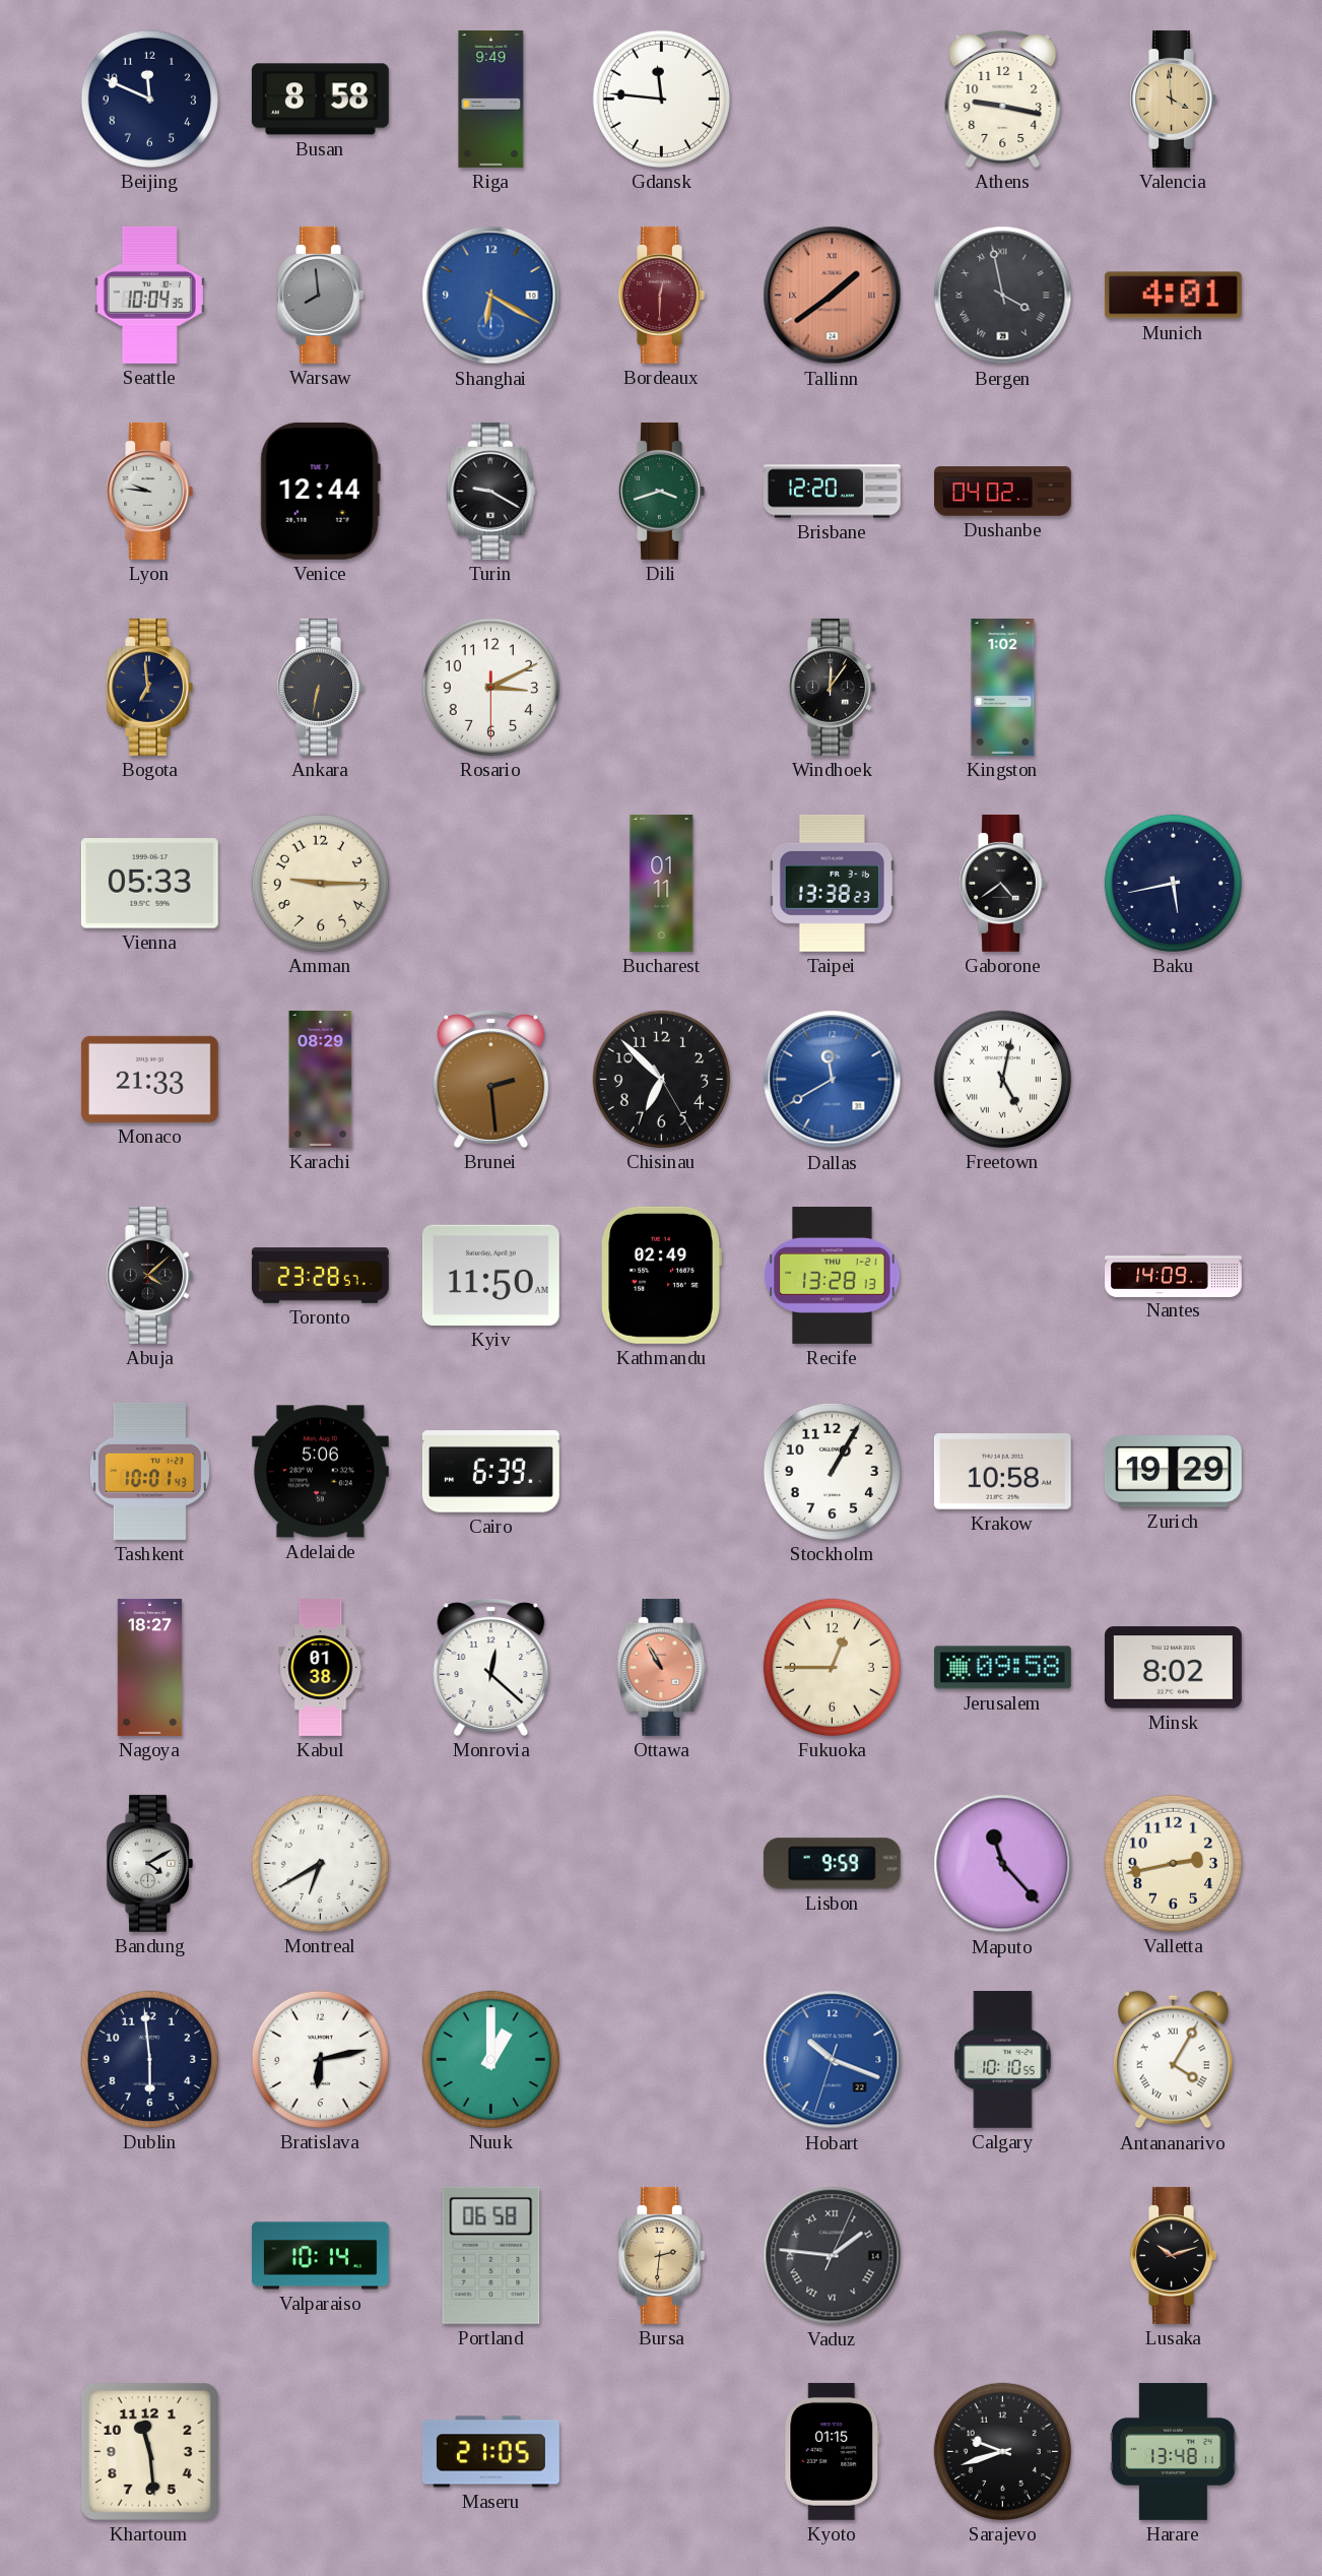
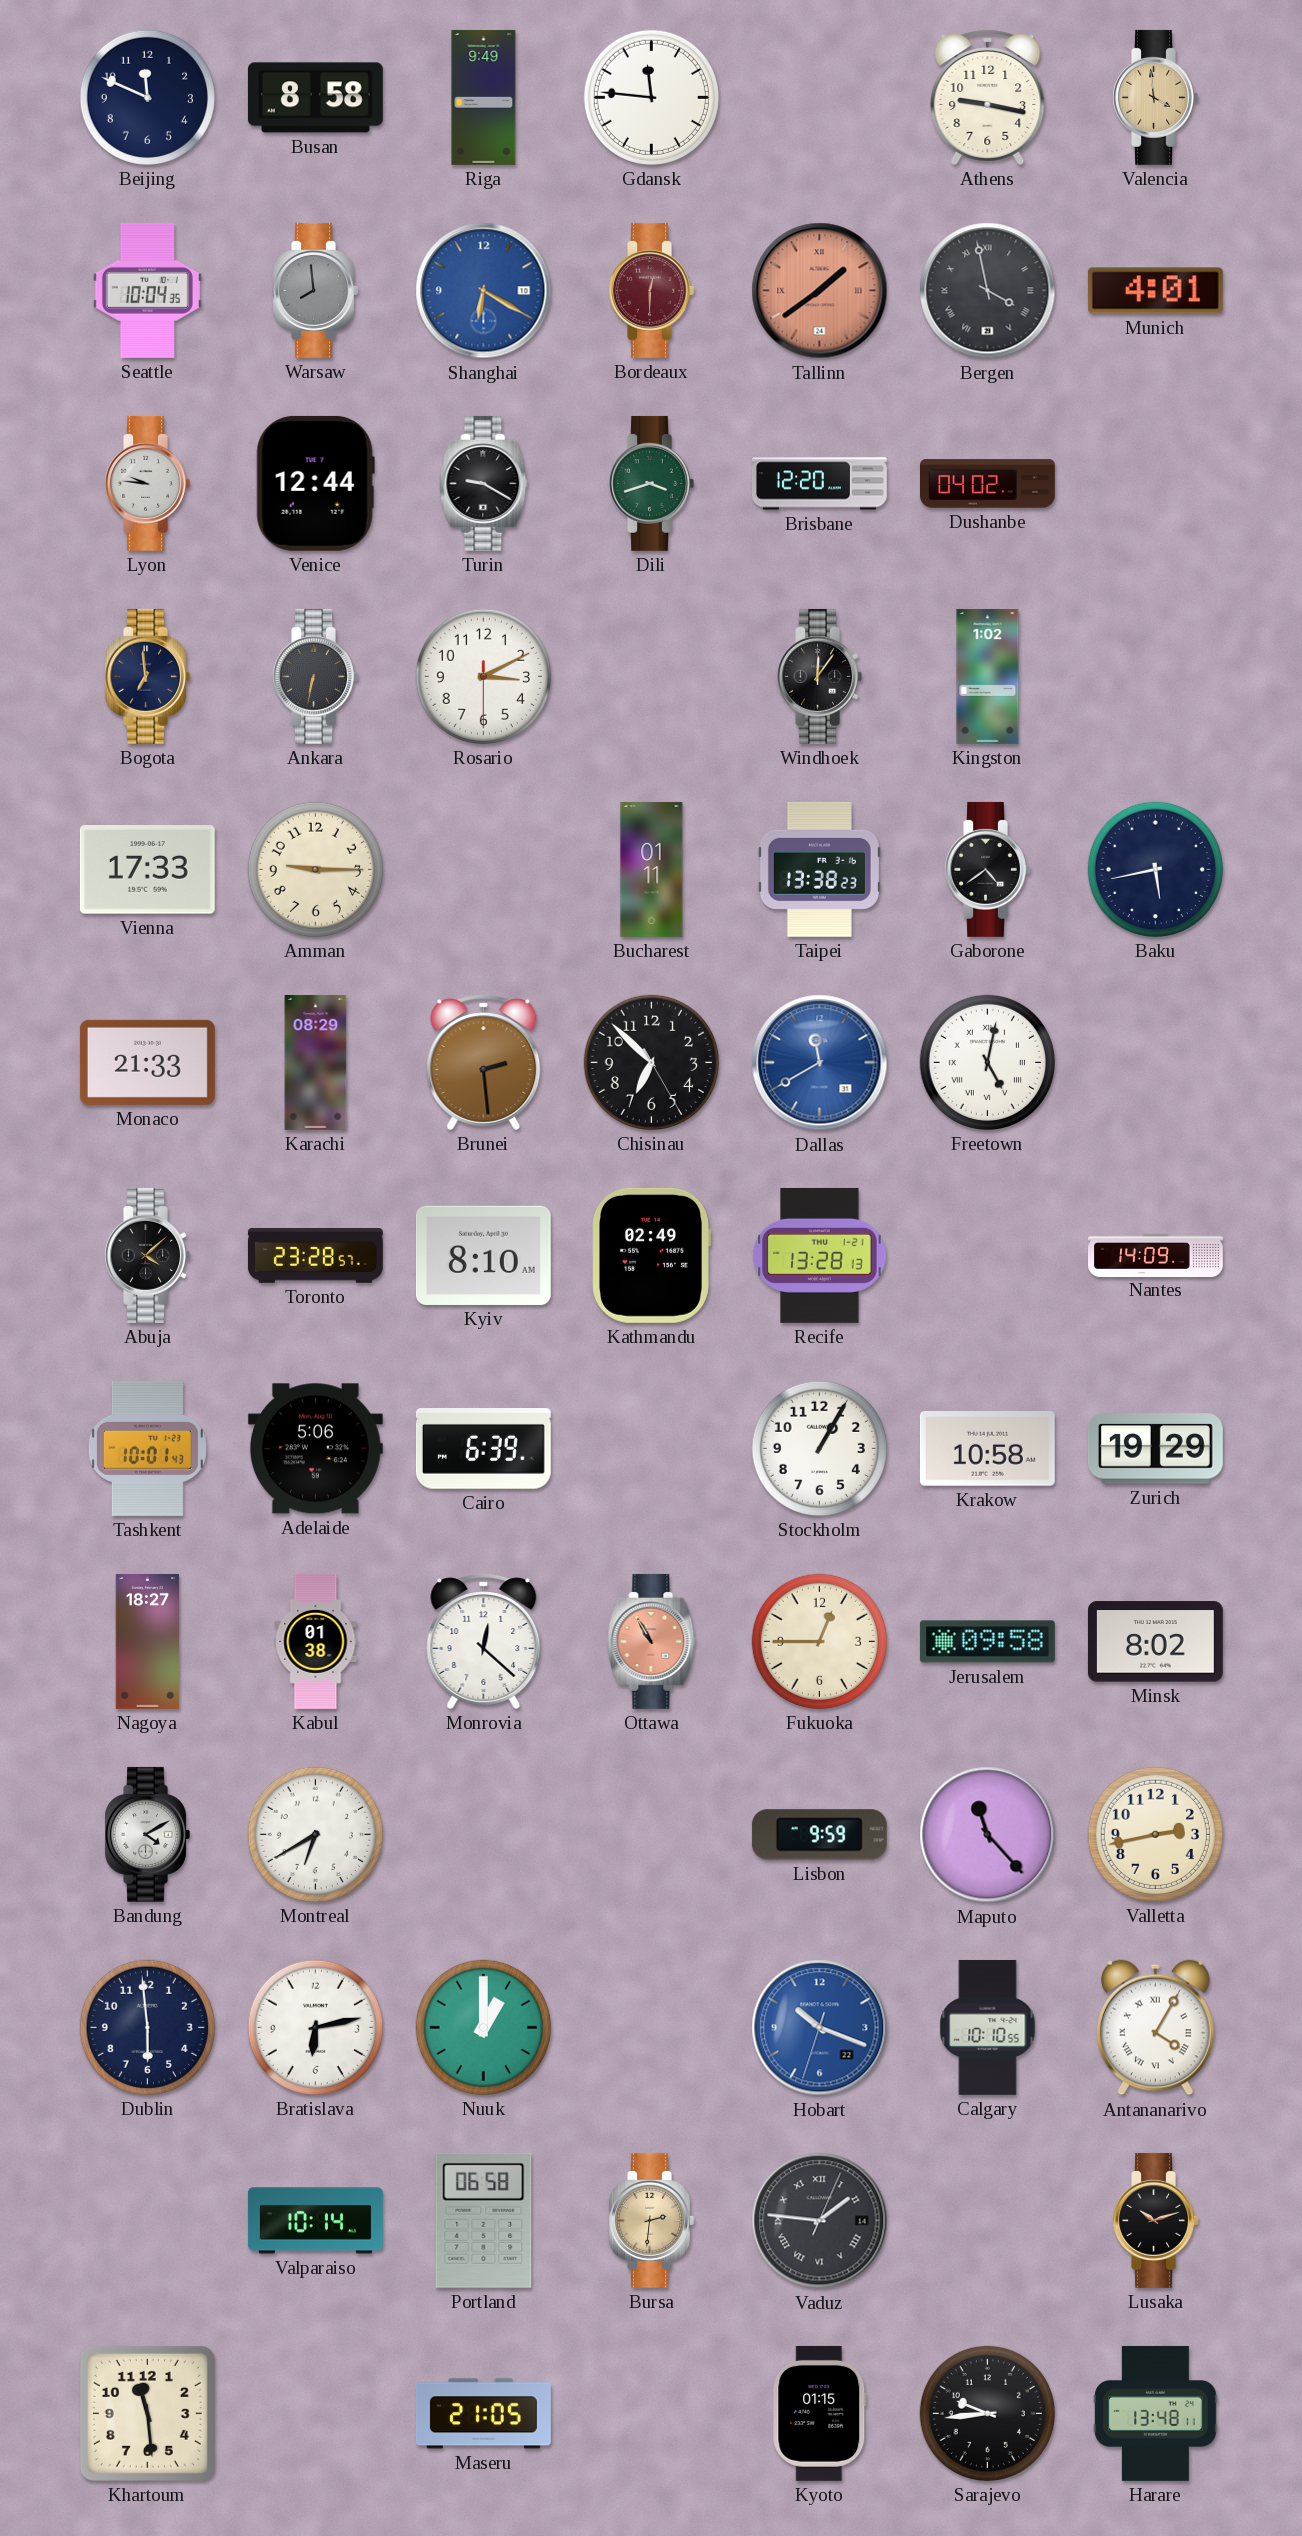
Vienna: 05:33 -> 17:33 (147, 870)
Kyiv: 11:50 -> 8:10 (483, 1255)
Sarajevo: 9:42 -> 9:44 (987, 2413)
